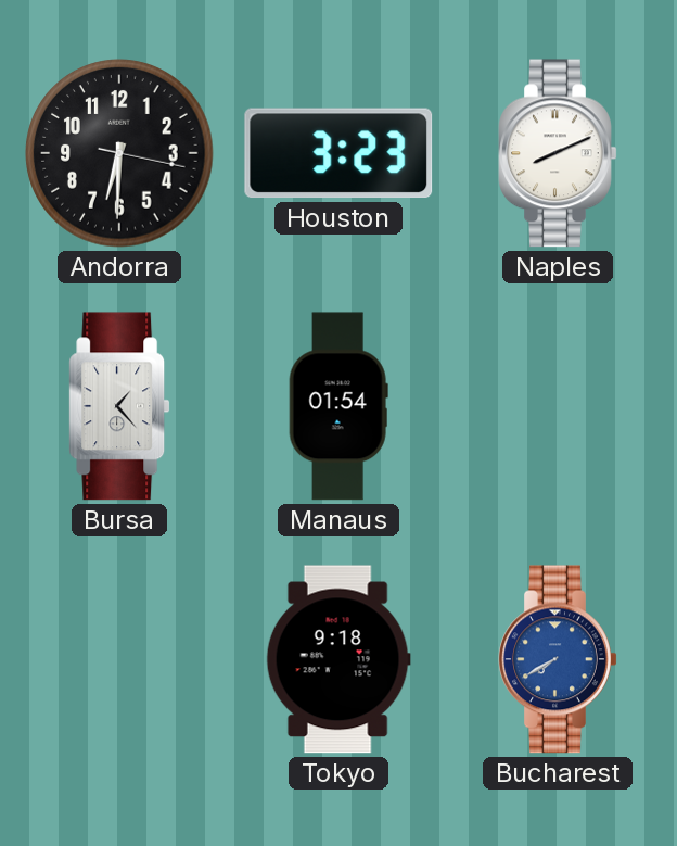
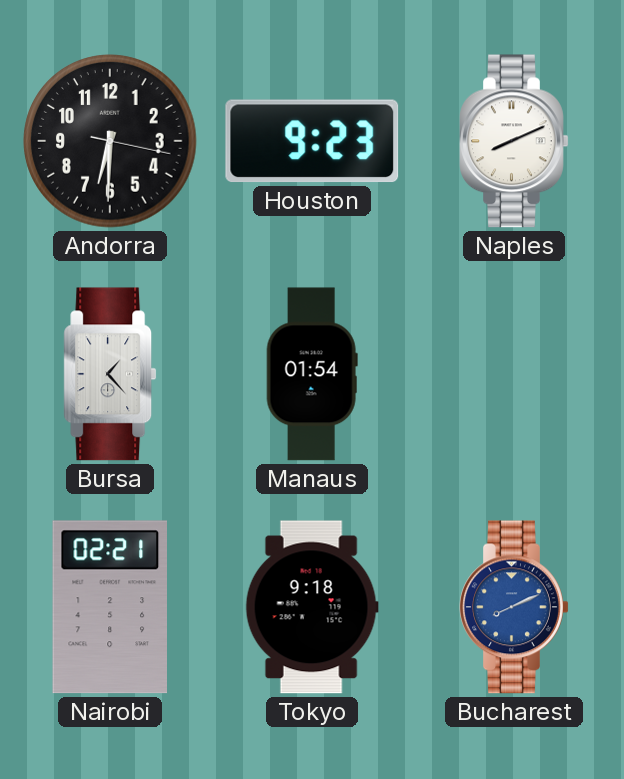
Houston: 3:23 -> 9:23 (312, 141)
Nairobi: none -> 02:21 (109, 607)
Bucharest: 7:40 -> 8:11 (514, 607)
